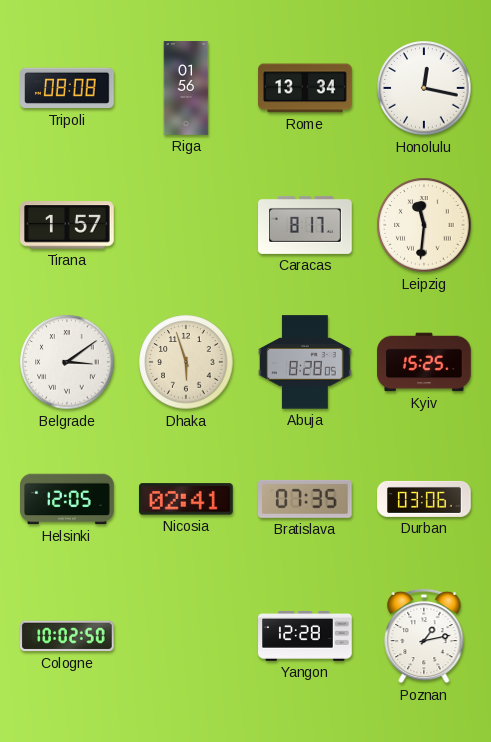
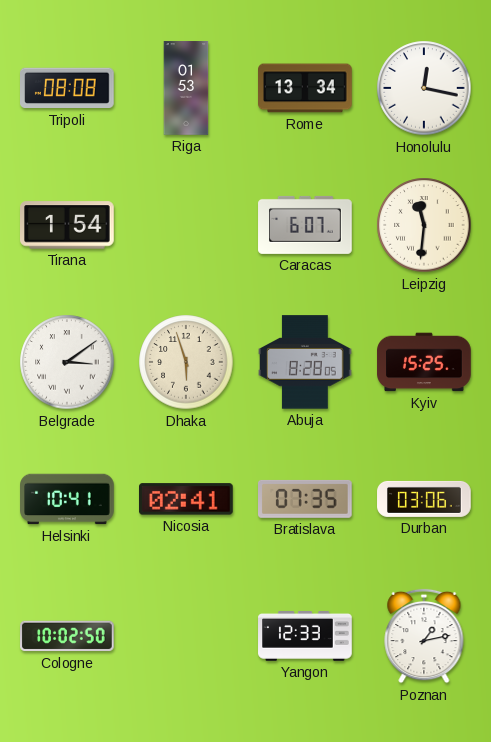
Riga: 01:56 -> 01:53 (186, 88)
Tirana: 1:57 -> 1:54 (67, 225)
Caracas: 8:17 -> 6:07 (305, 225)
Helsinki: 12:05 -> 10:41 (67, 499)
Yangon: 12:28 -> 12:33 (305, 637)
